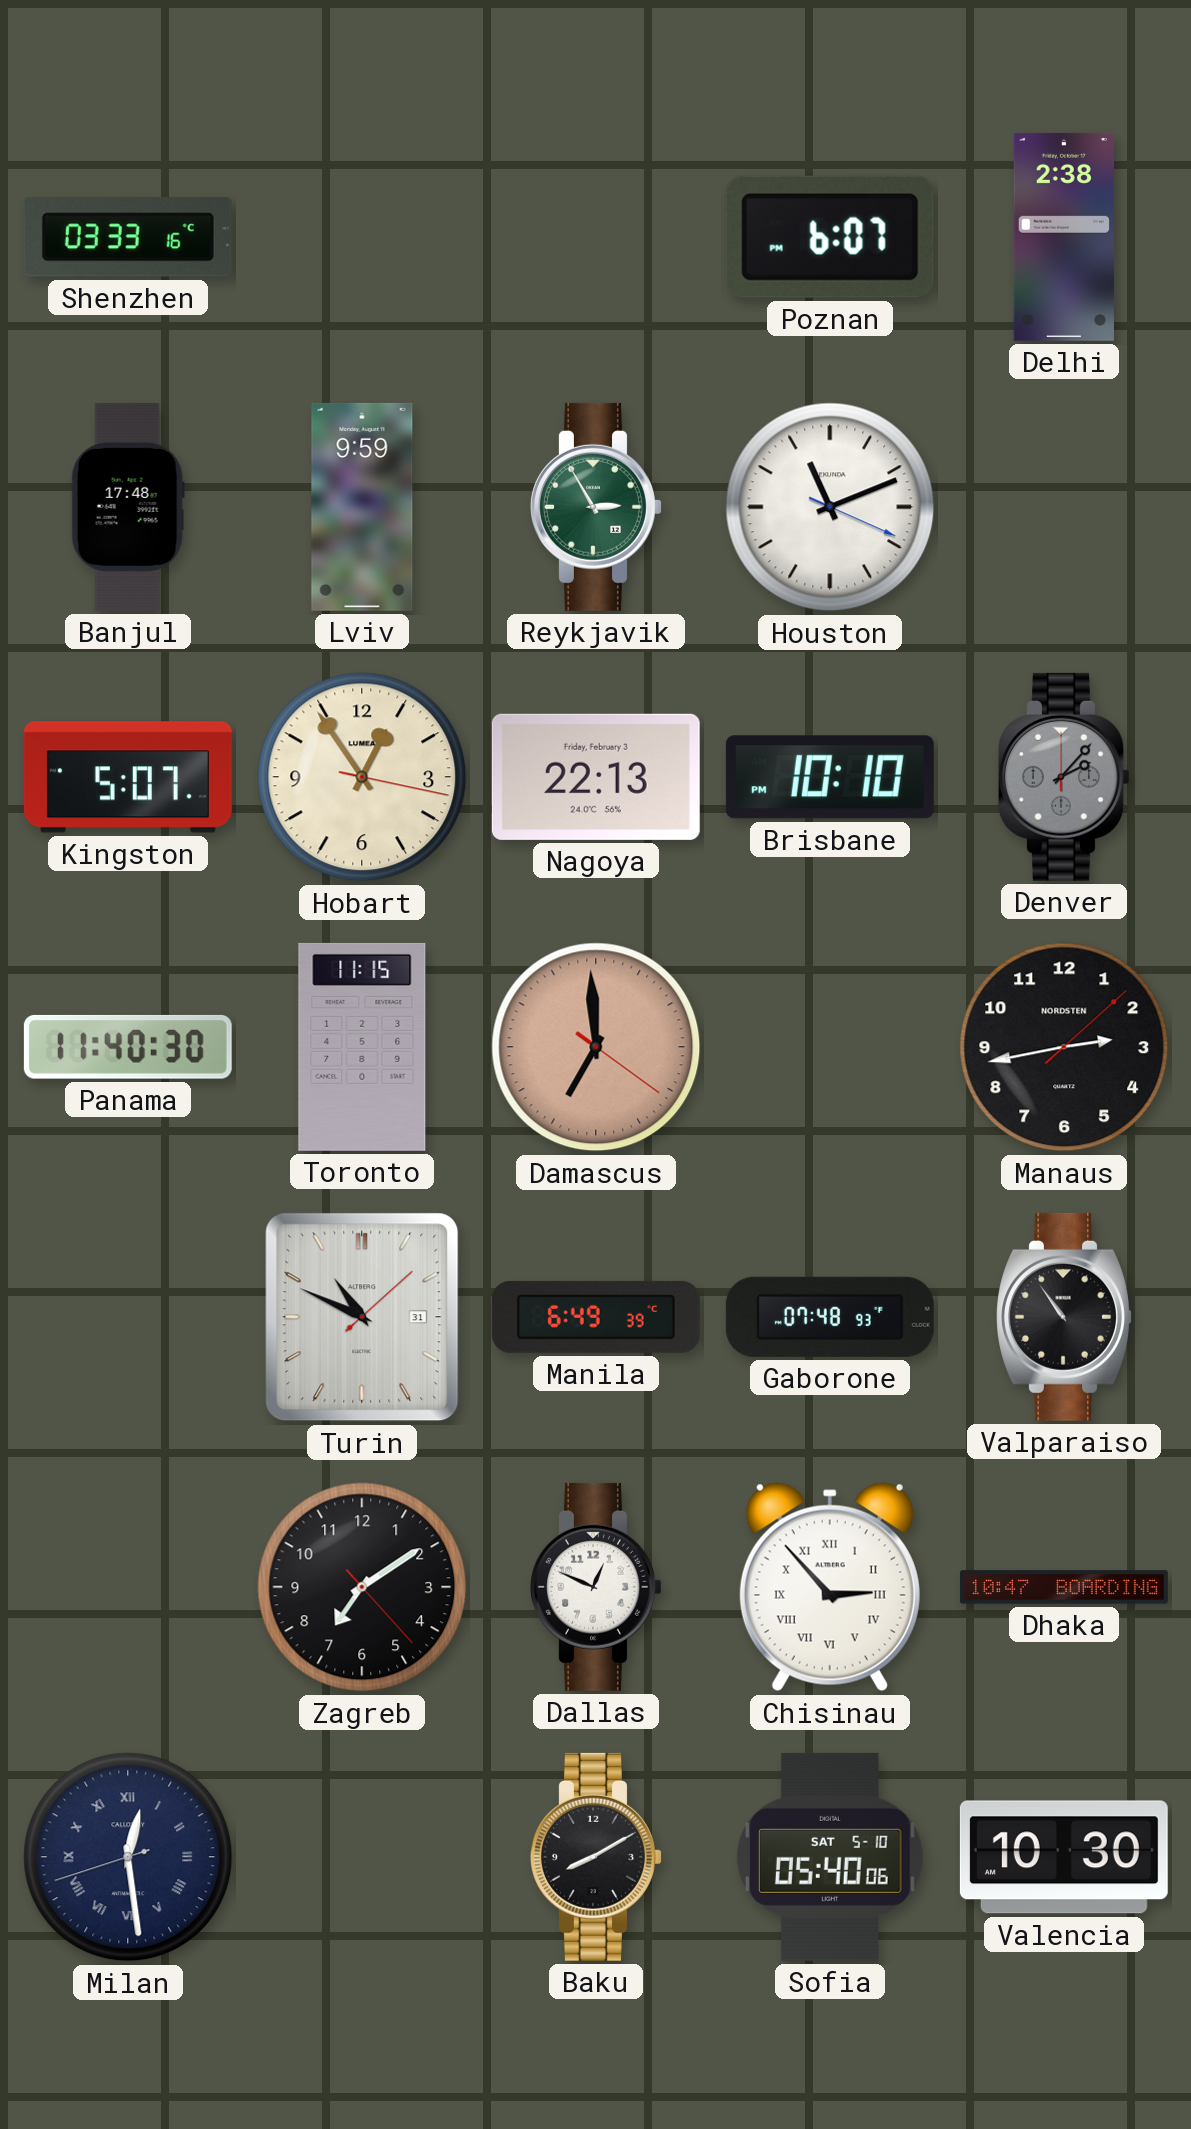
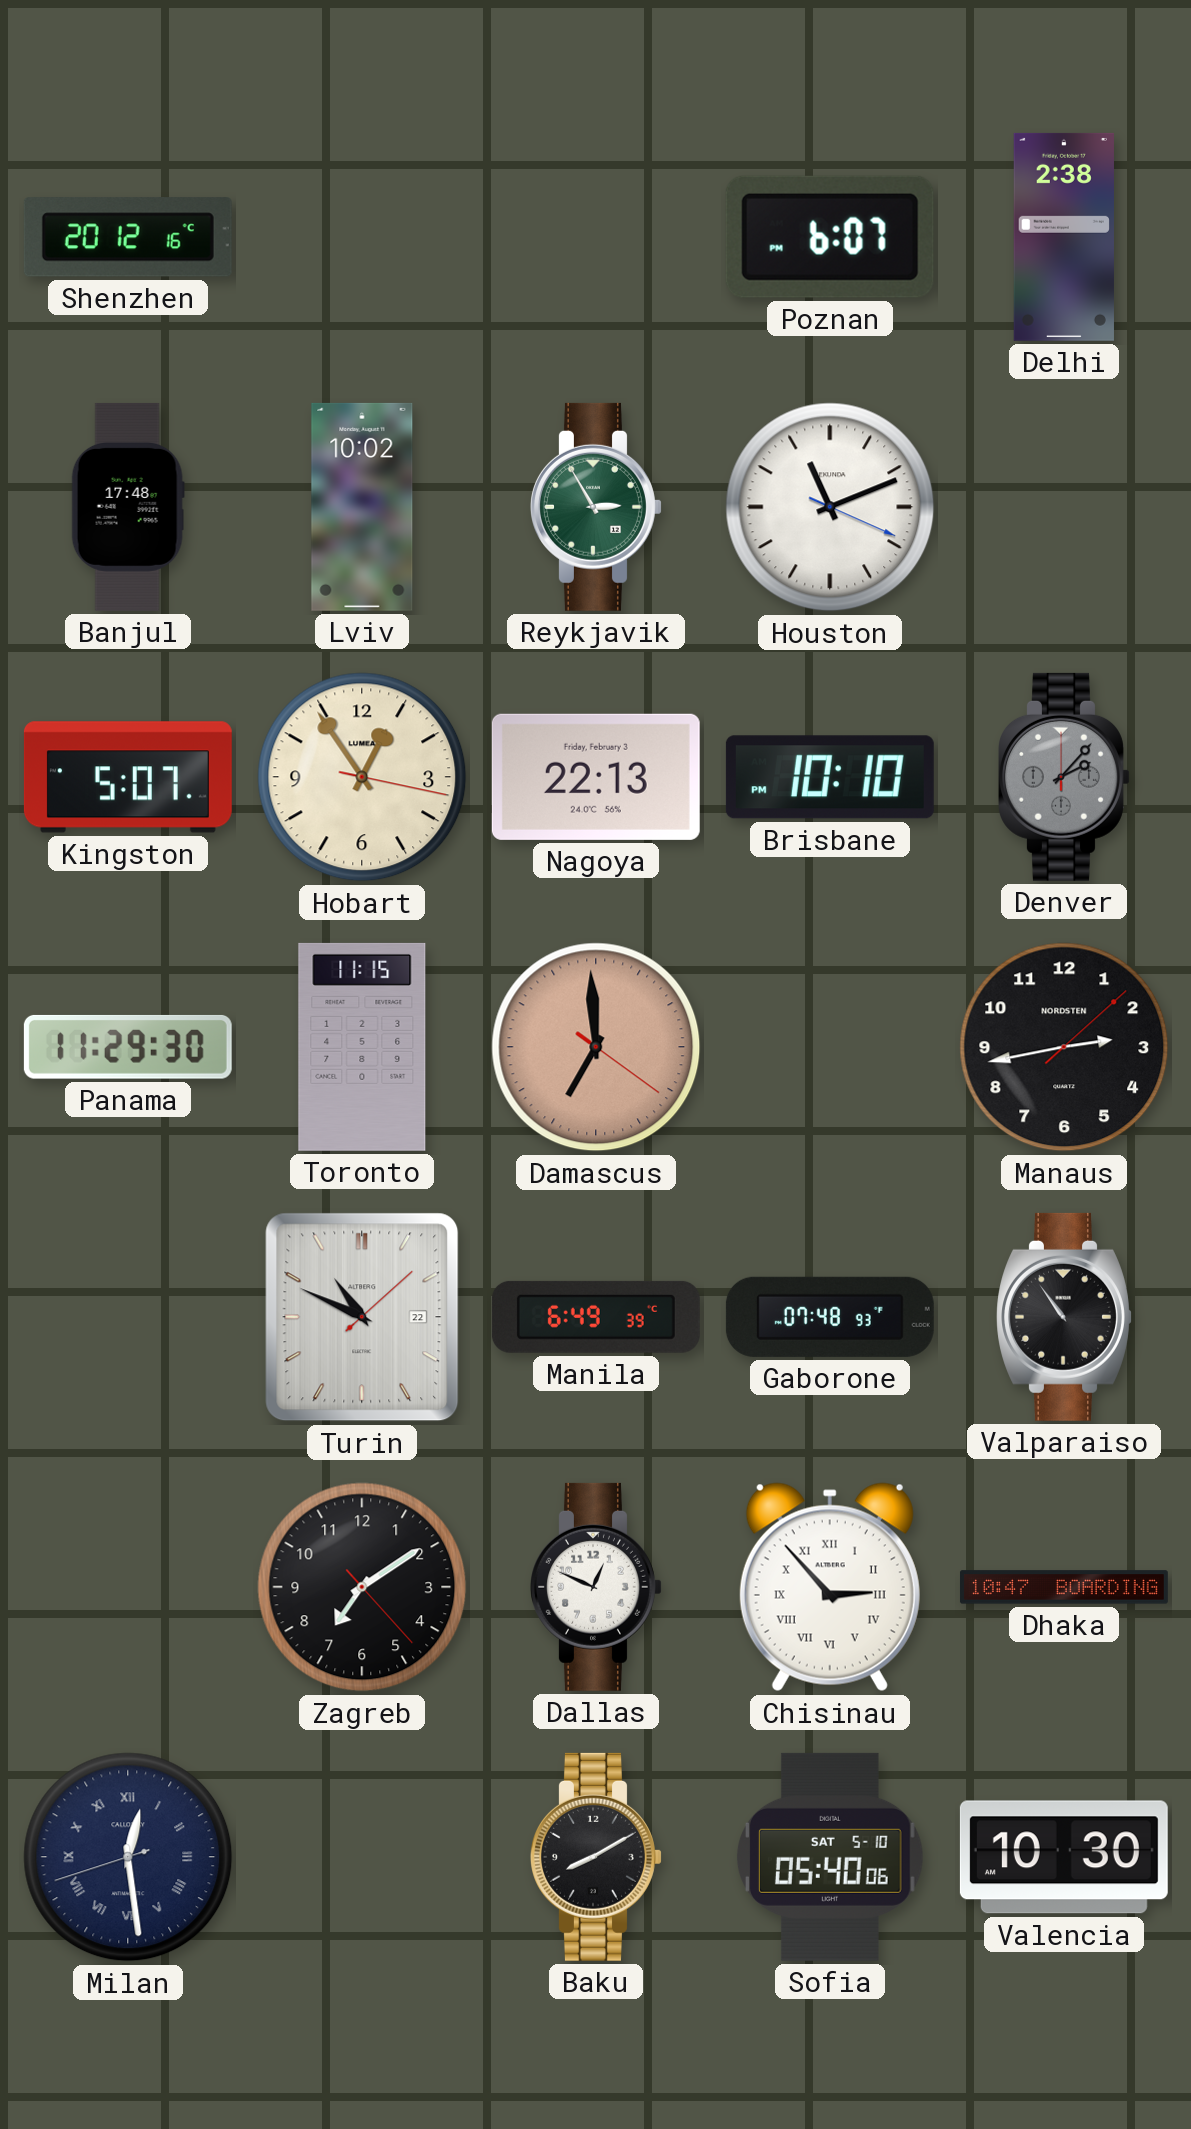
Shenzhen: 03:33 -> 20:12 (128, 237)
Lviv: 9:59 -> 10:02 (362, 507)
Panama: 11:40 -> 11:29 (128, 1047)
Turin date: 31 -> 22 (362, 1317)
